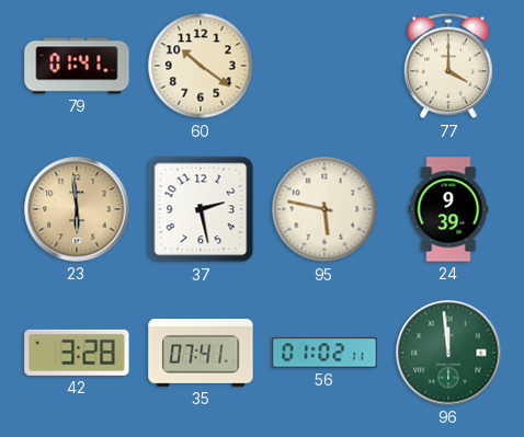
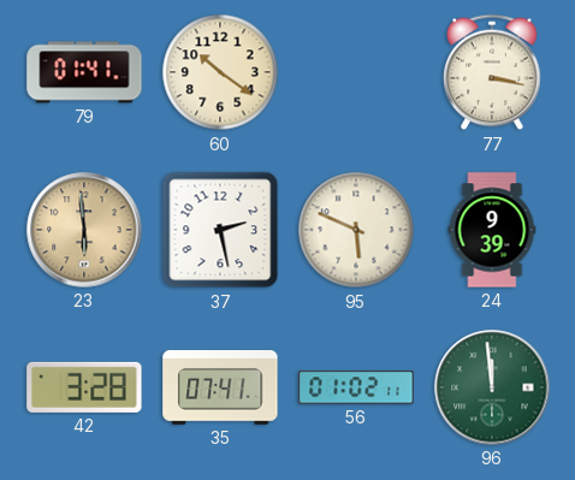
77: 4:00 -> 3:17 (492, 72)
95: 5:47 -> 5:49 (356, 230)
